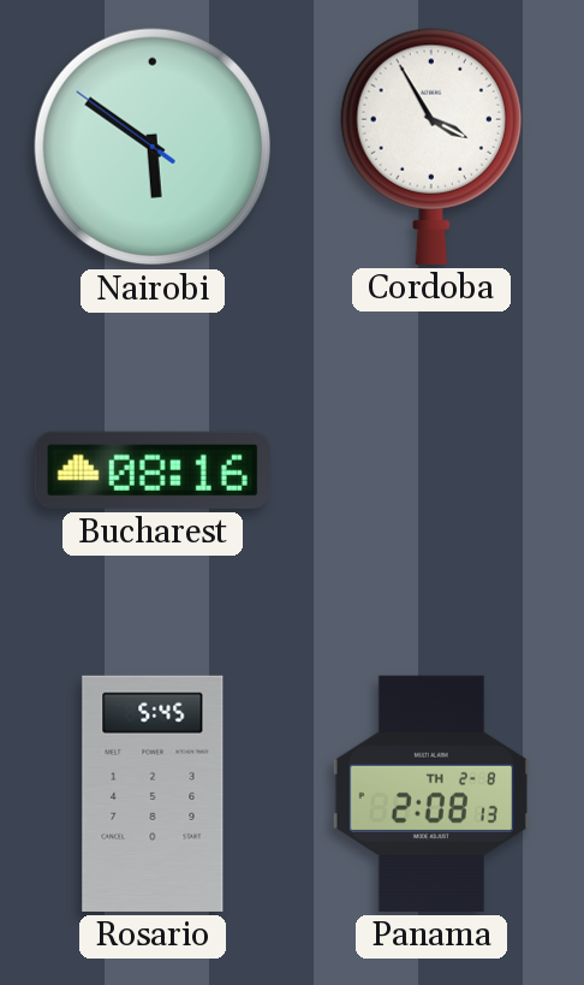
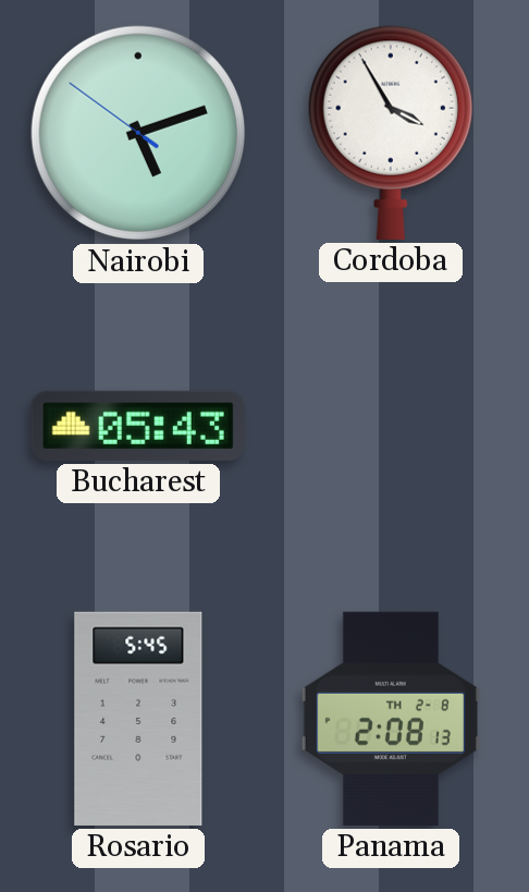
Nairobi: 5:50 -> 5:11 (138, 133)
Bucharest: 08:16 -> 05:43 (138, 426)
